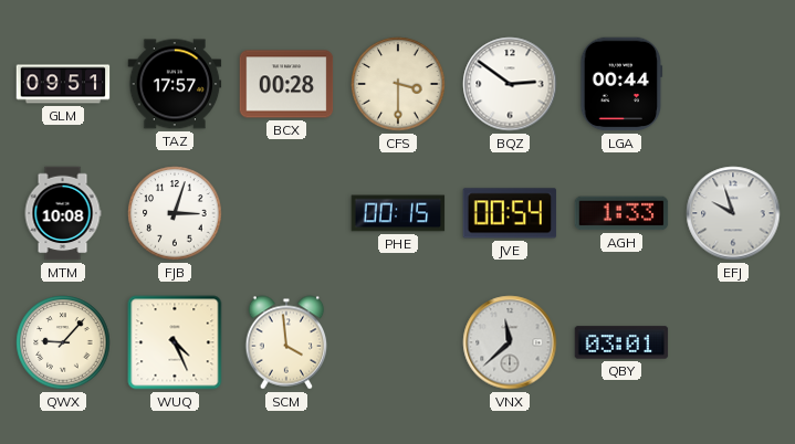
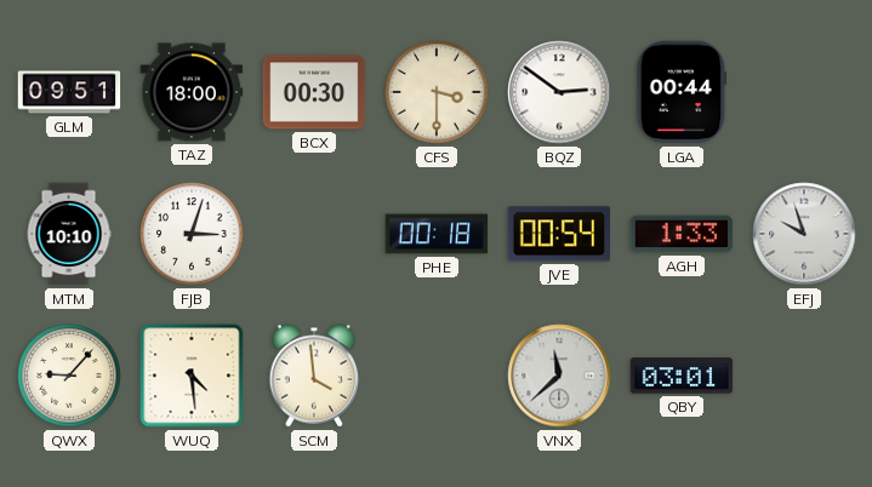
TAZ: 17:57 -> 18:00 (192, 92)
BCX: 00:28 -> 00:30 (314, 92)
MTM: 10:08 -> 10:10 (69, 234)
PHE: 00:15 -> 00:18 (437, 234)
WUQ: 4:26 -> 4:29 (192, 376)
